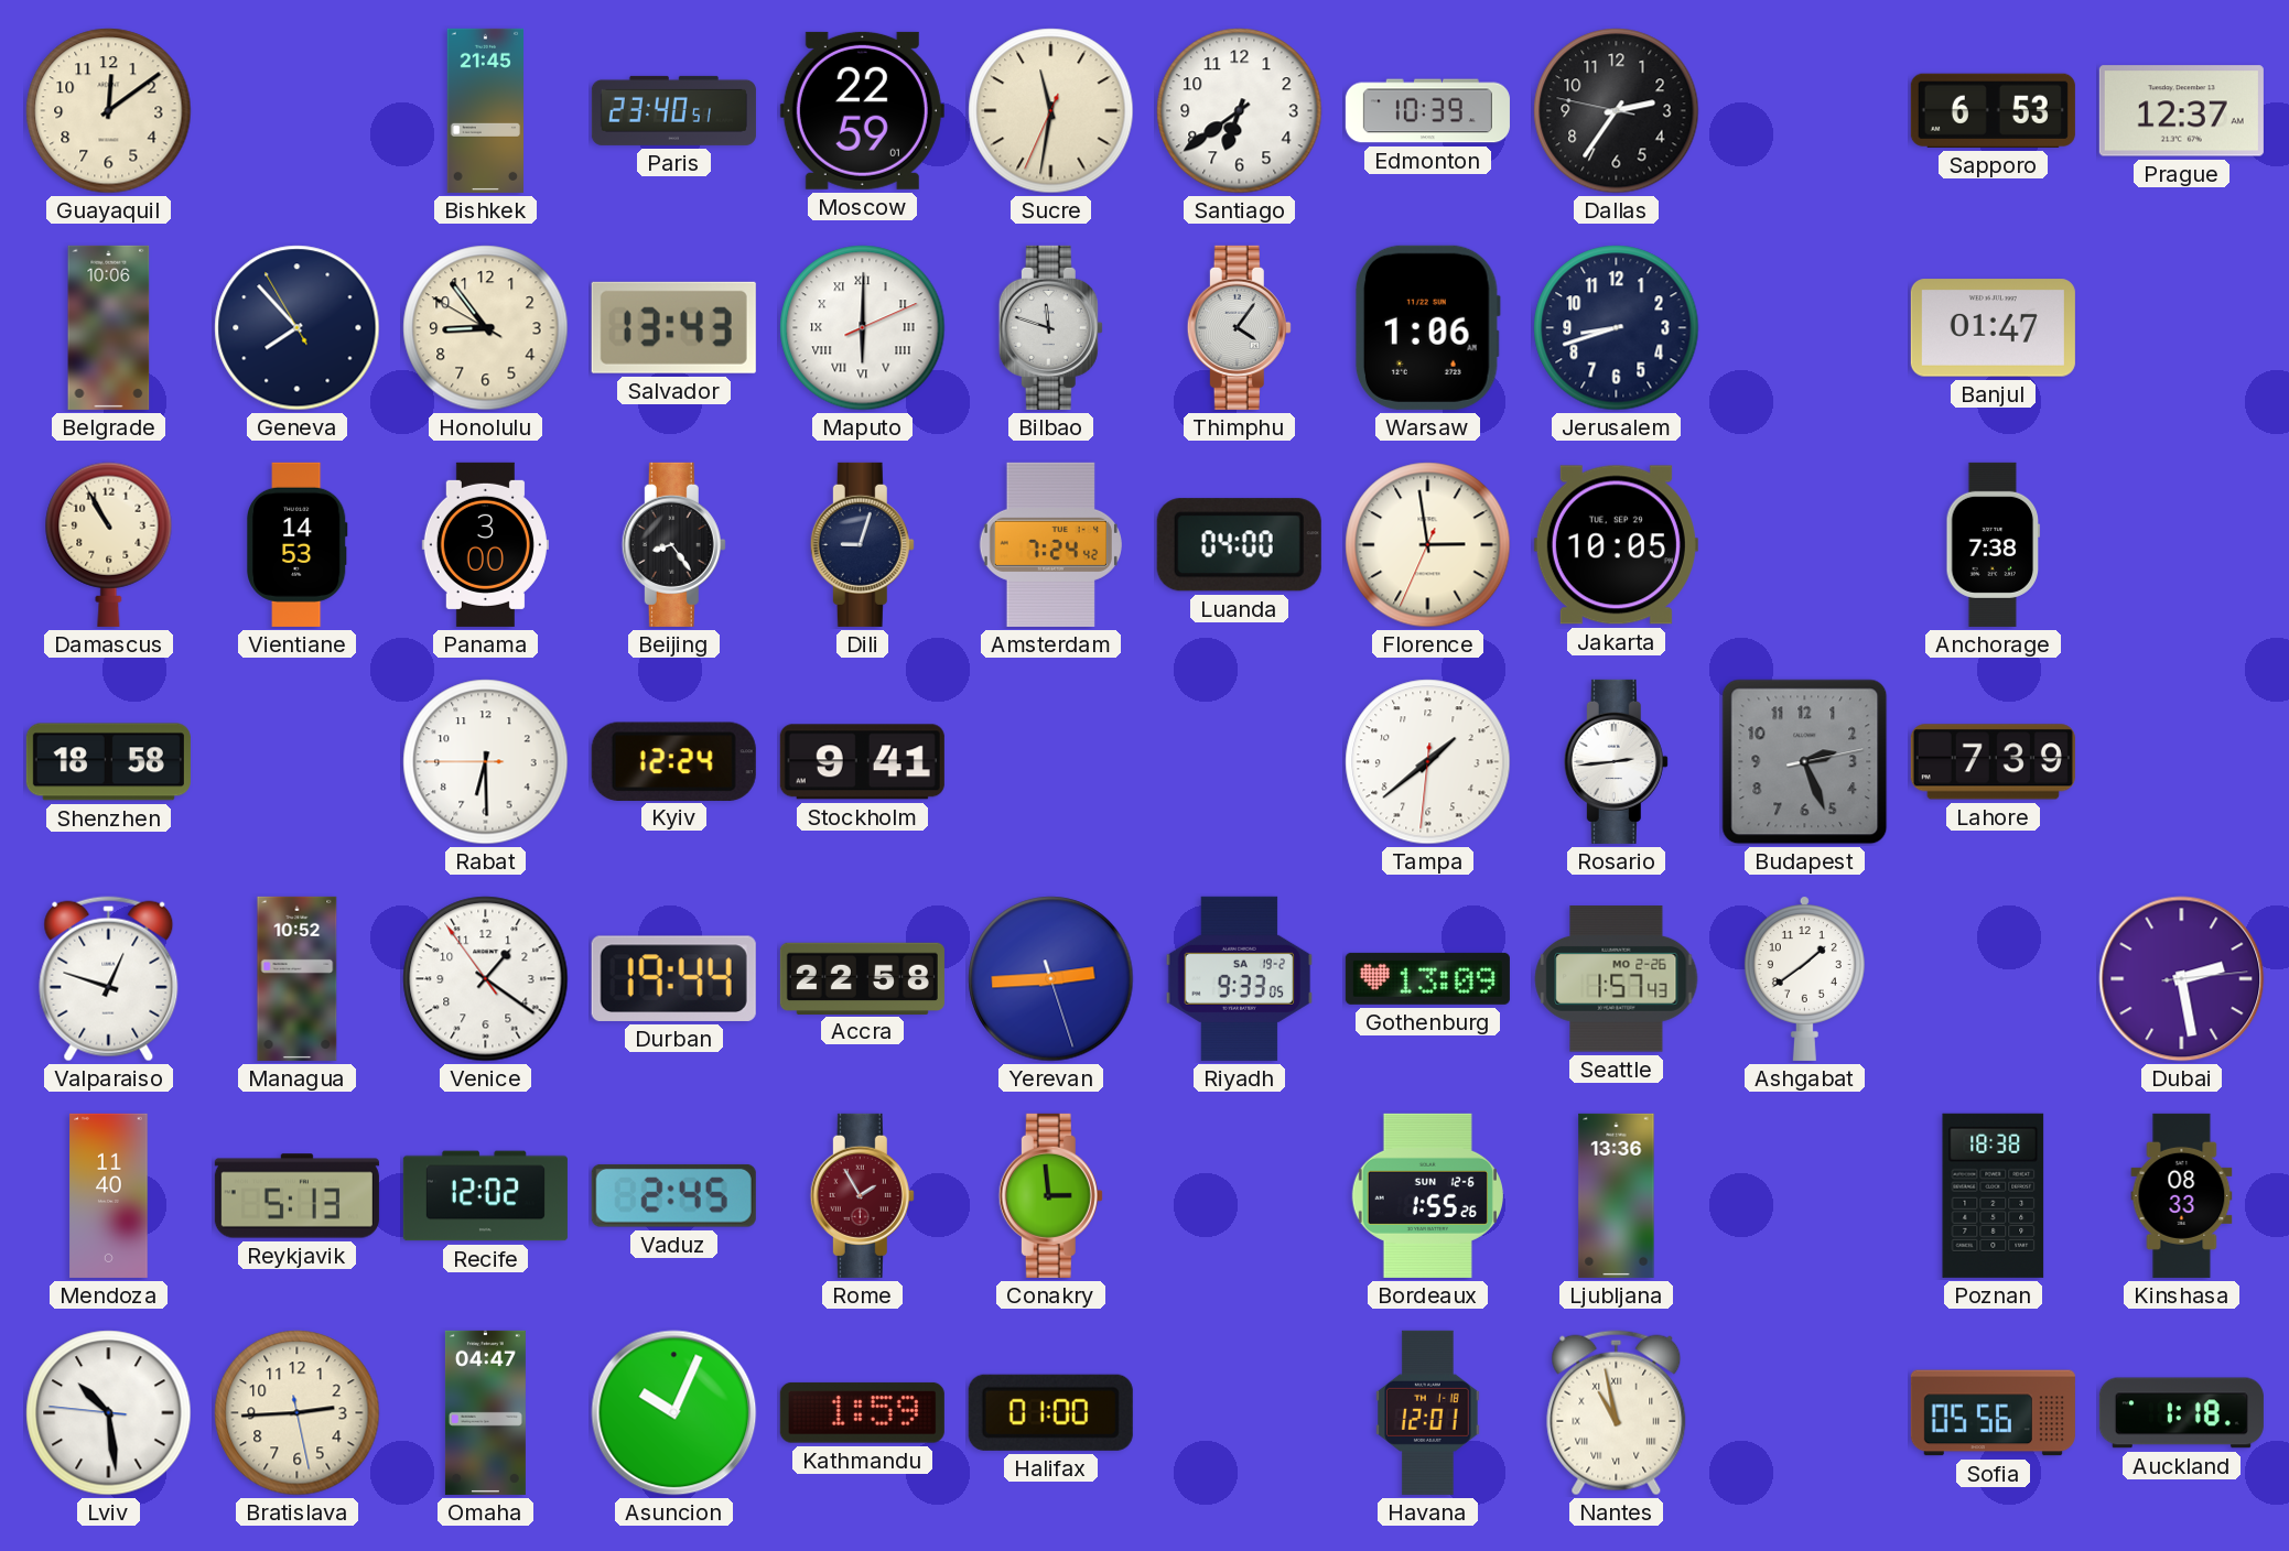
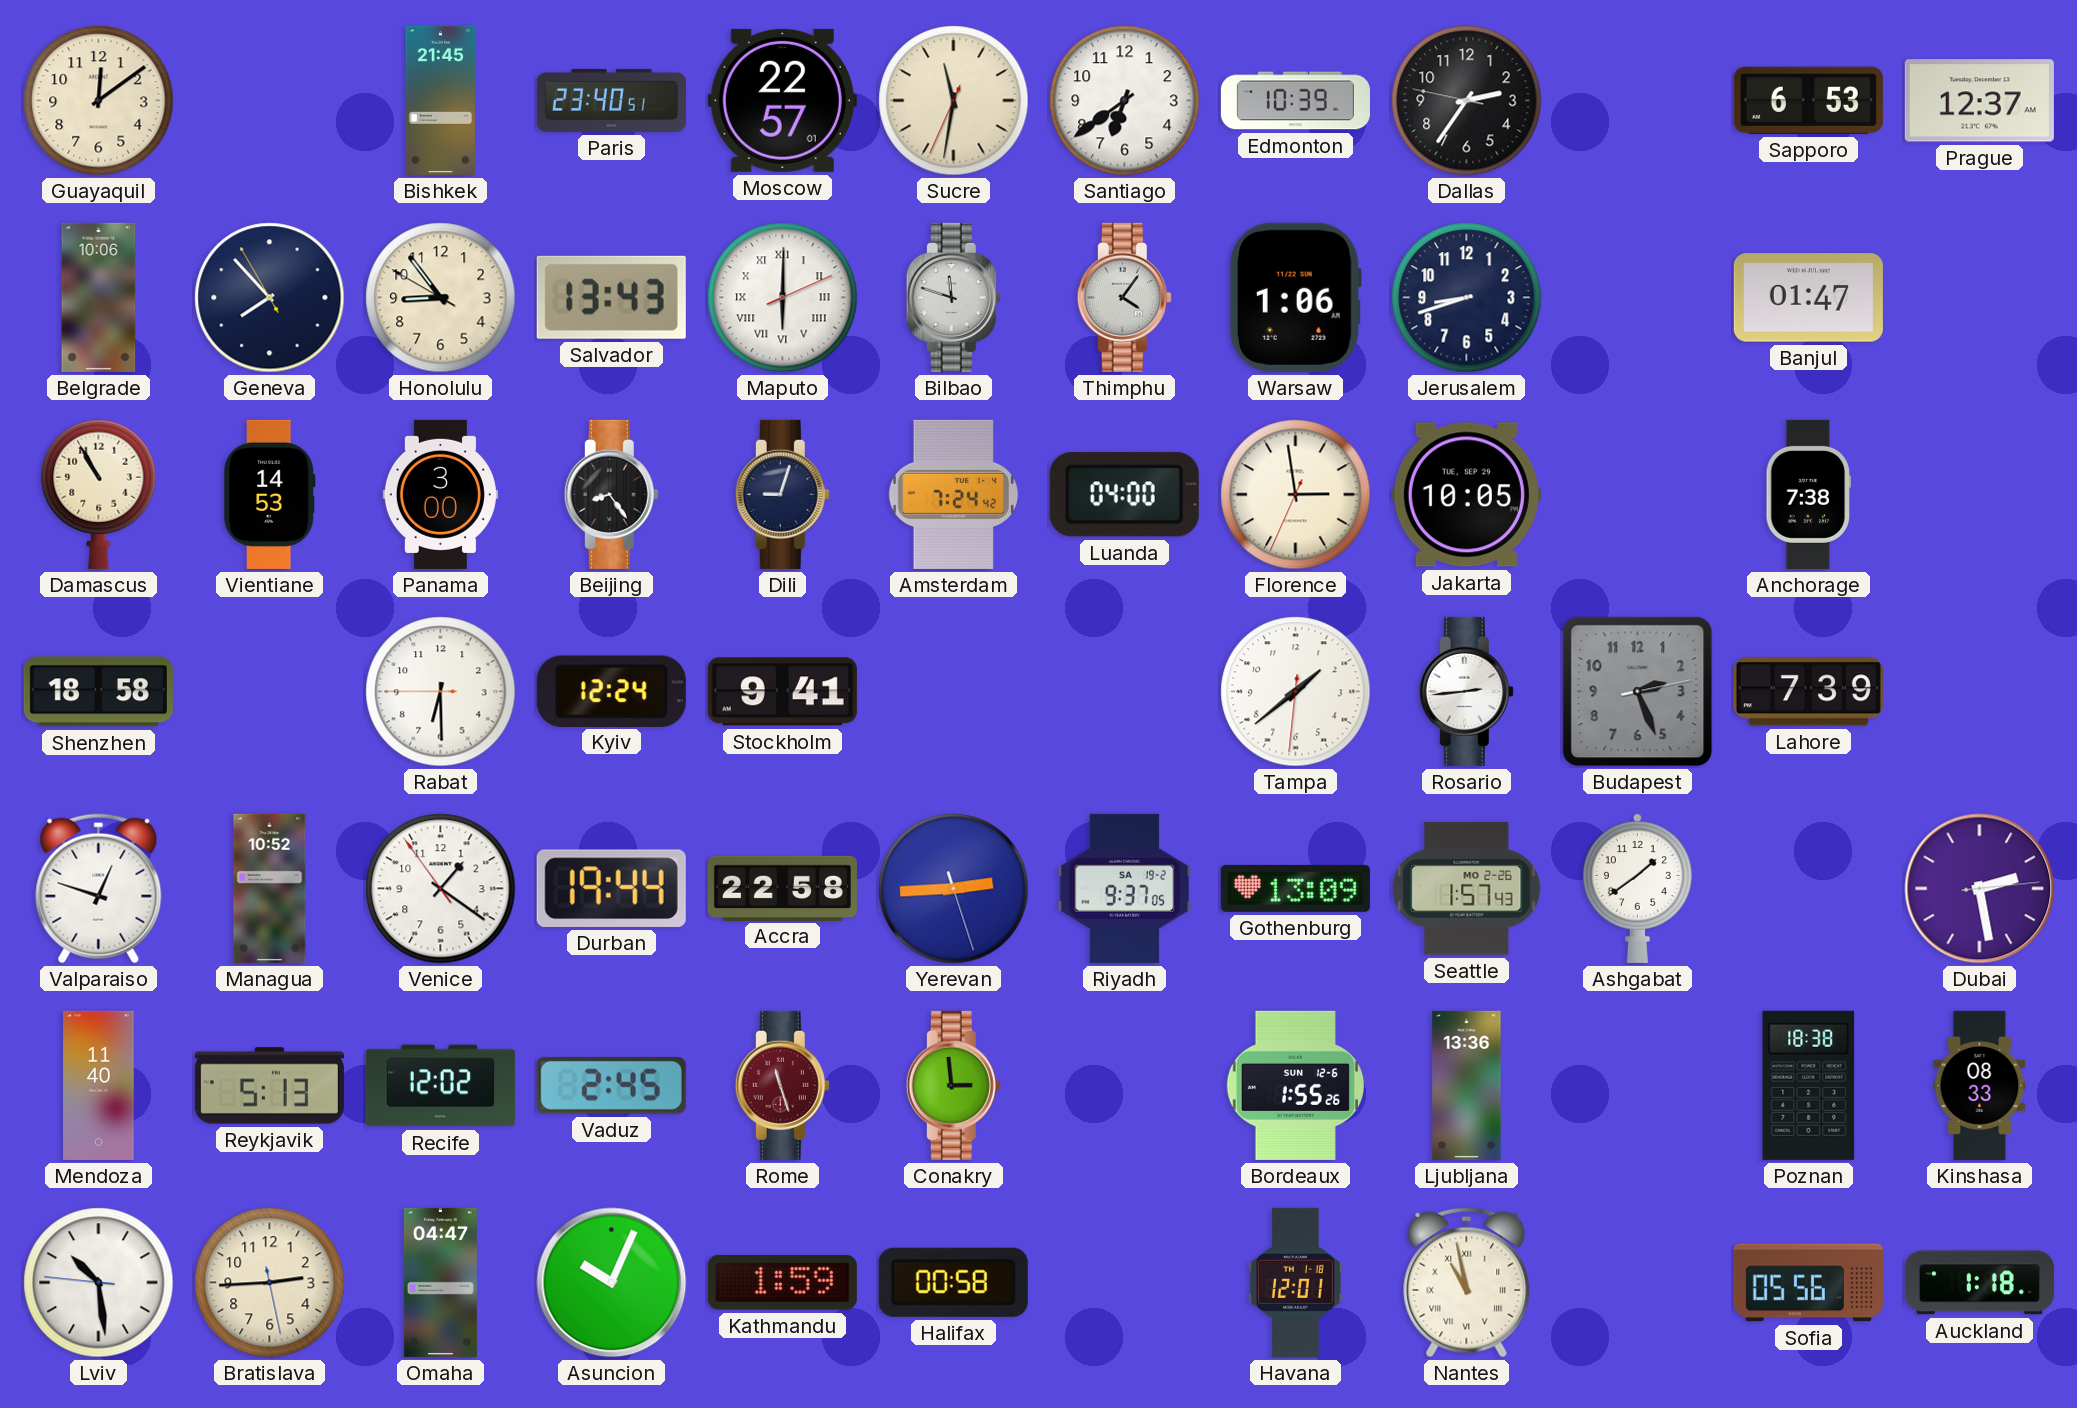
Moscow: 22:59 -> 22:57 (782, 100)
Riyadh: 9:33 -> 9:37 (1125, 888)
Rome: 1:55 -> 11:27 (782, 1085)
Halifax: 01:00 -> 00:58 (953, 1282)
